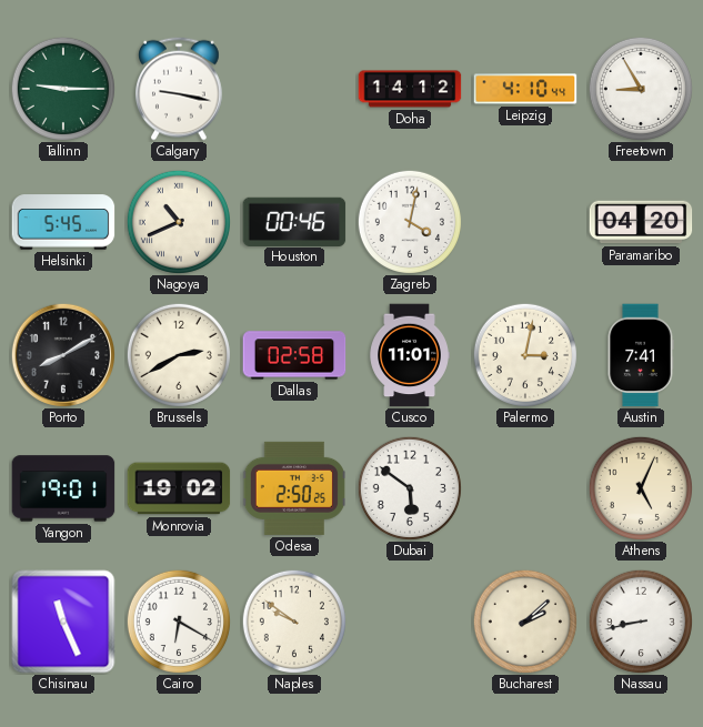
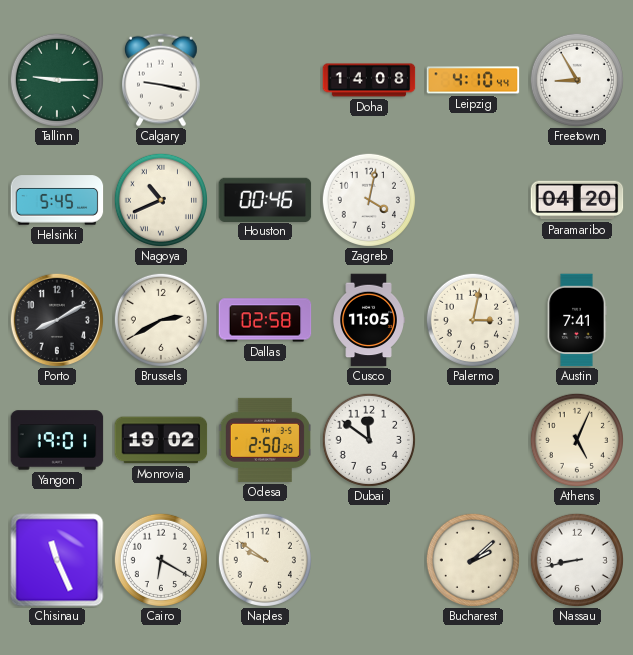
Doha: 14:12 -> 14:08 (369, 80)
Cusco: 11:01 -> 11:05 (369, 320)
Dubai: 5:51 -> 11:51 (369, 440)
